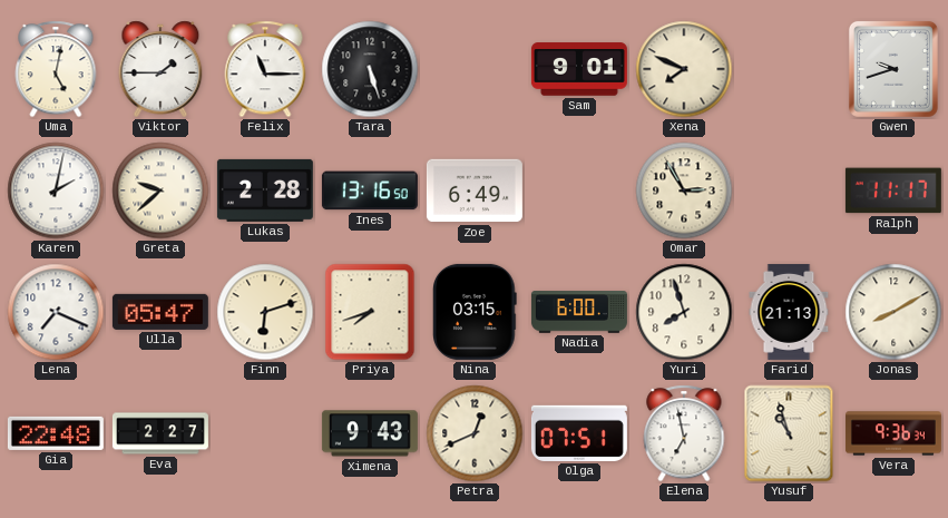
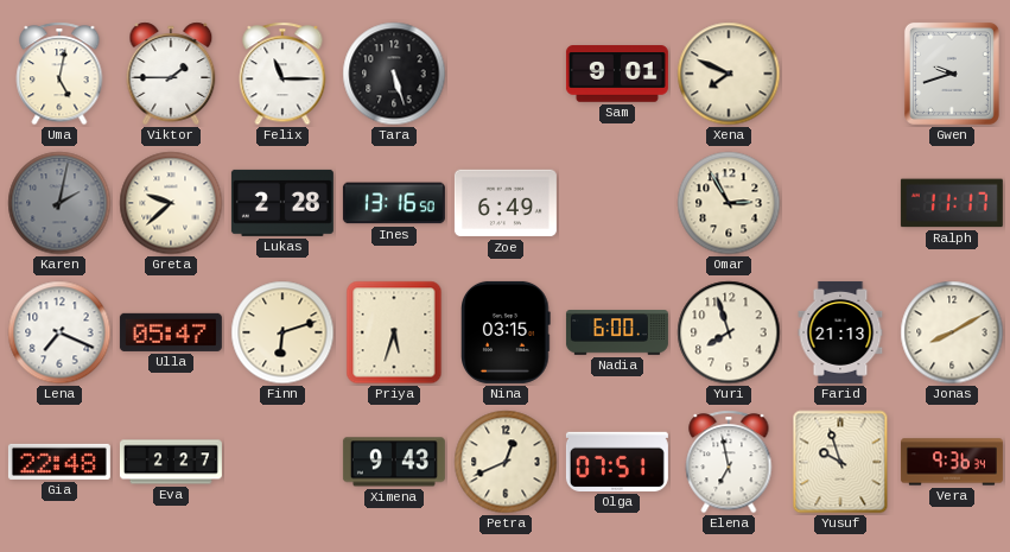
Karen dial: white -> grey (59, 203)
Priya: 7:42 -> 5:33 (394, 332)
Yusuf: 10:57 -> 9:57 (840, 462)
